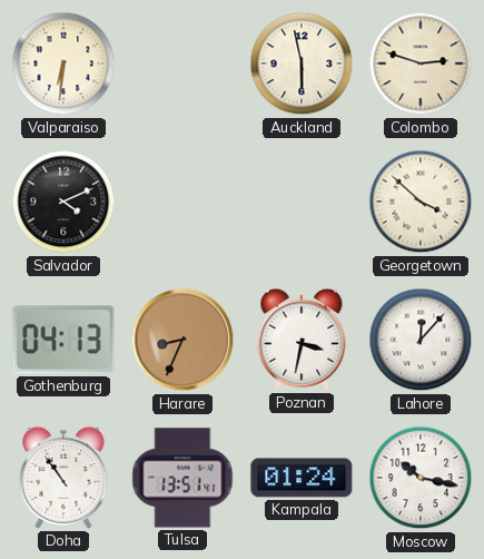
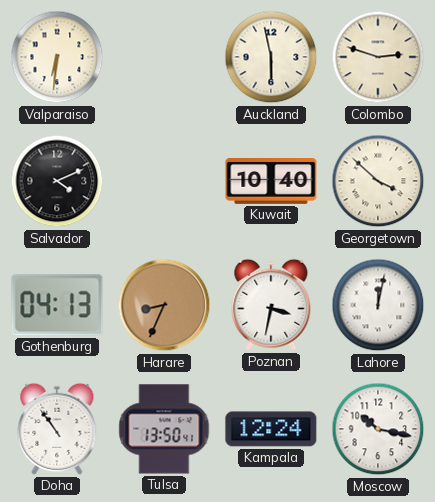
Kuwait: none -> 10:40 (271, 182)
Lahore: 12:07 -> 12:02 (378, 305)
Tulsa: 13:51 -> 13:50 (164, 429)
Kampala: 01:24 -> 12:24 (271, 429)
